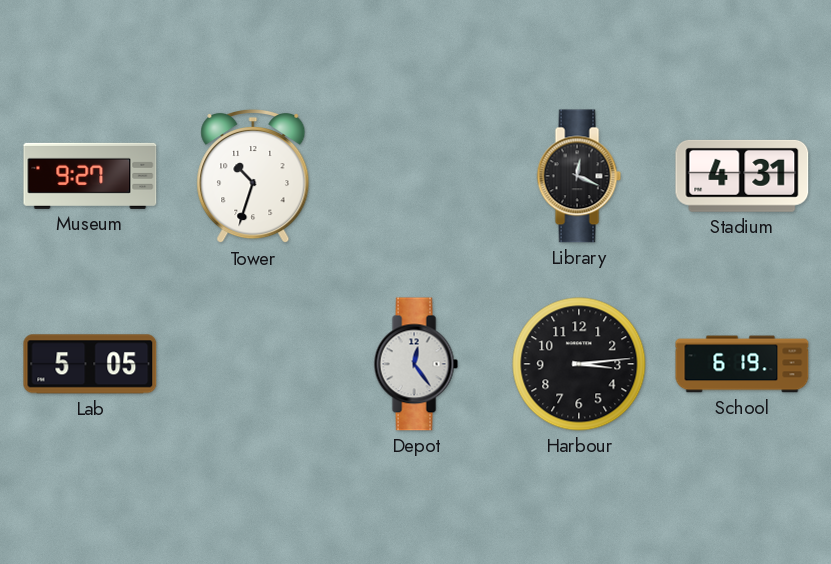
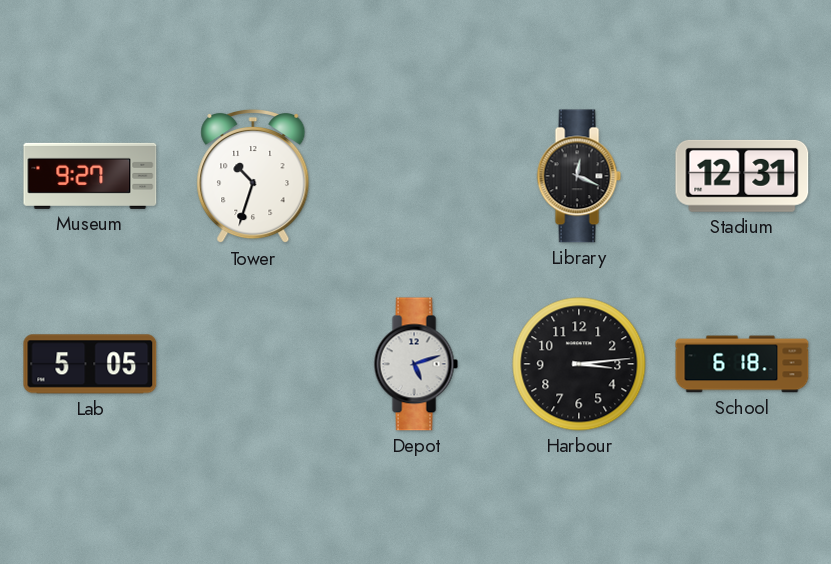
Stadium: 4:31 -> 12:31 (742, 176)
Depot: 12:24 -> 5:12 (416, 364)
School: 6:19 -> 6:18 (742, 364)
